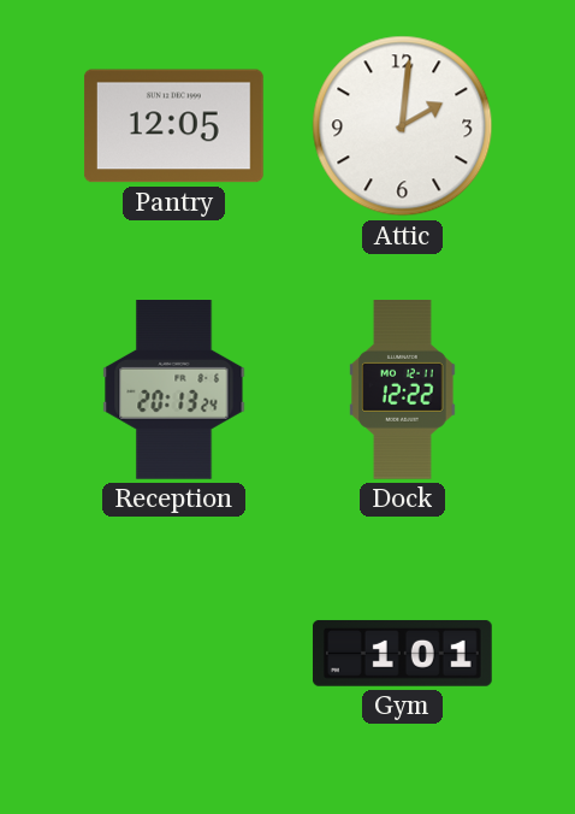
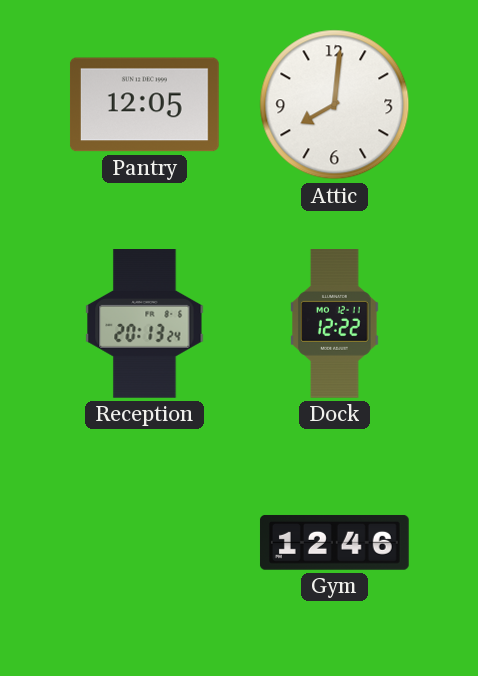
Attic: 2:01 -> 8:01 (335, 105)
Gym: 1:01 -> 12:46 (334, 542)
